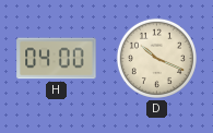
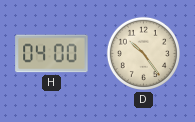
D: 10:19 -> 10:24 (143, 53)
